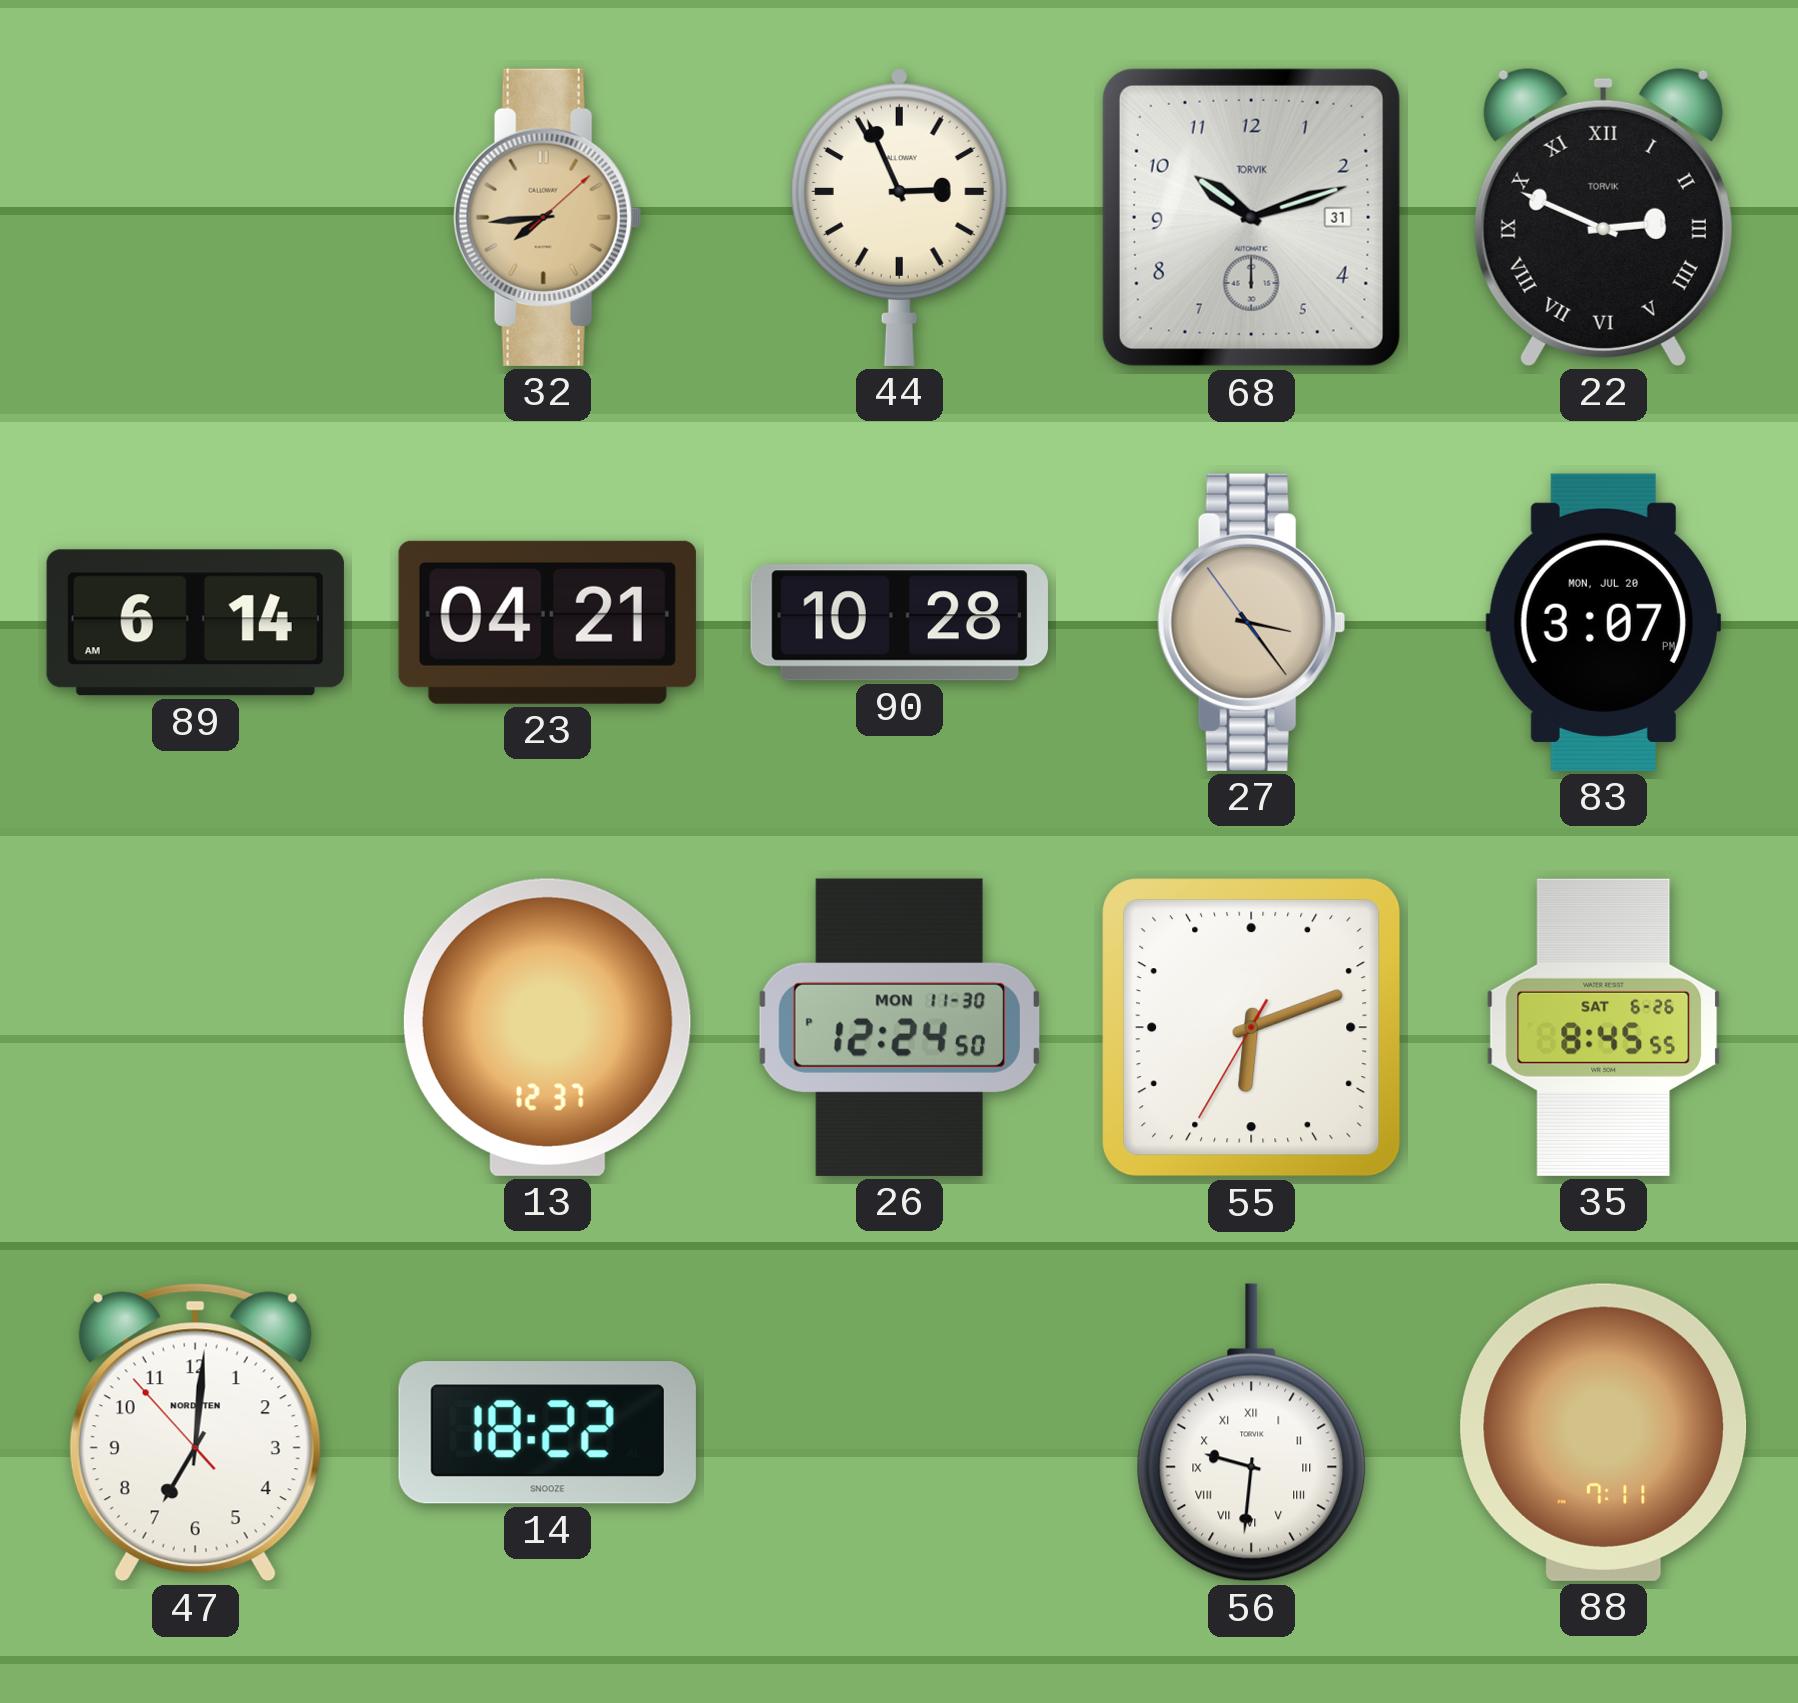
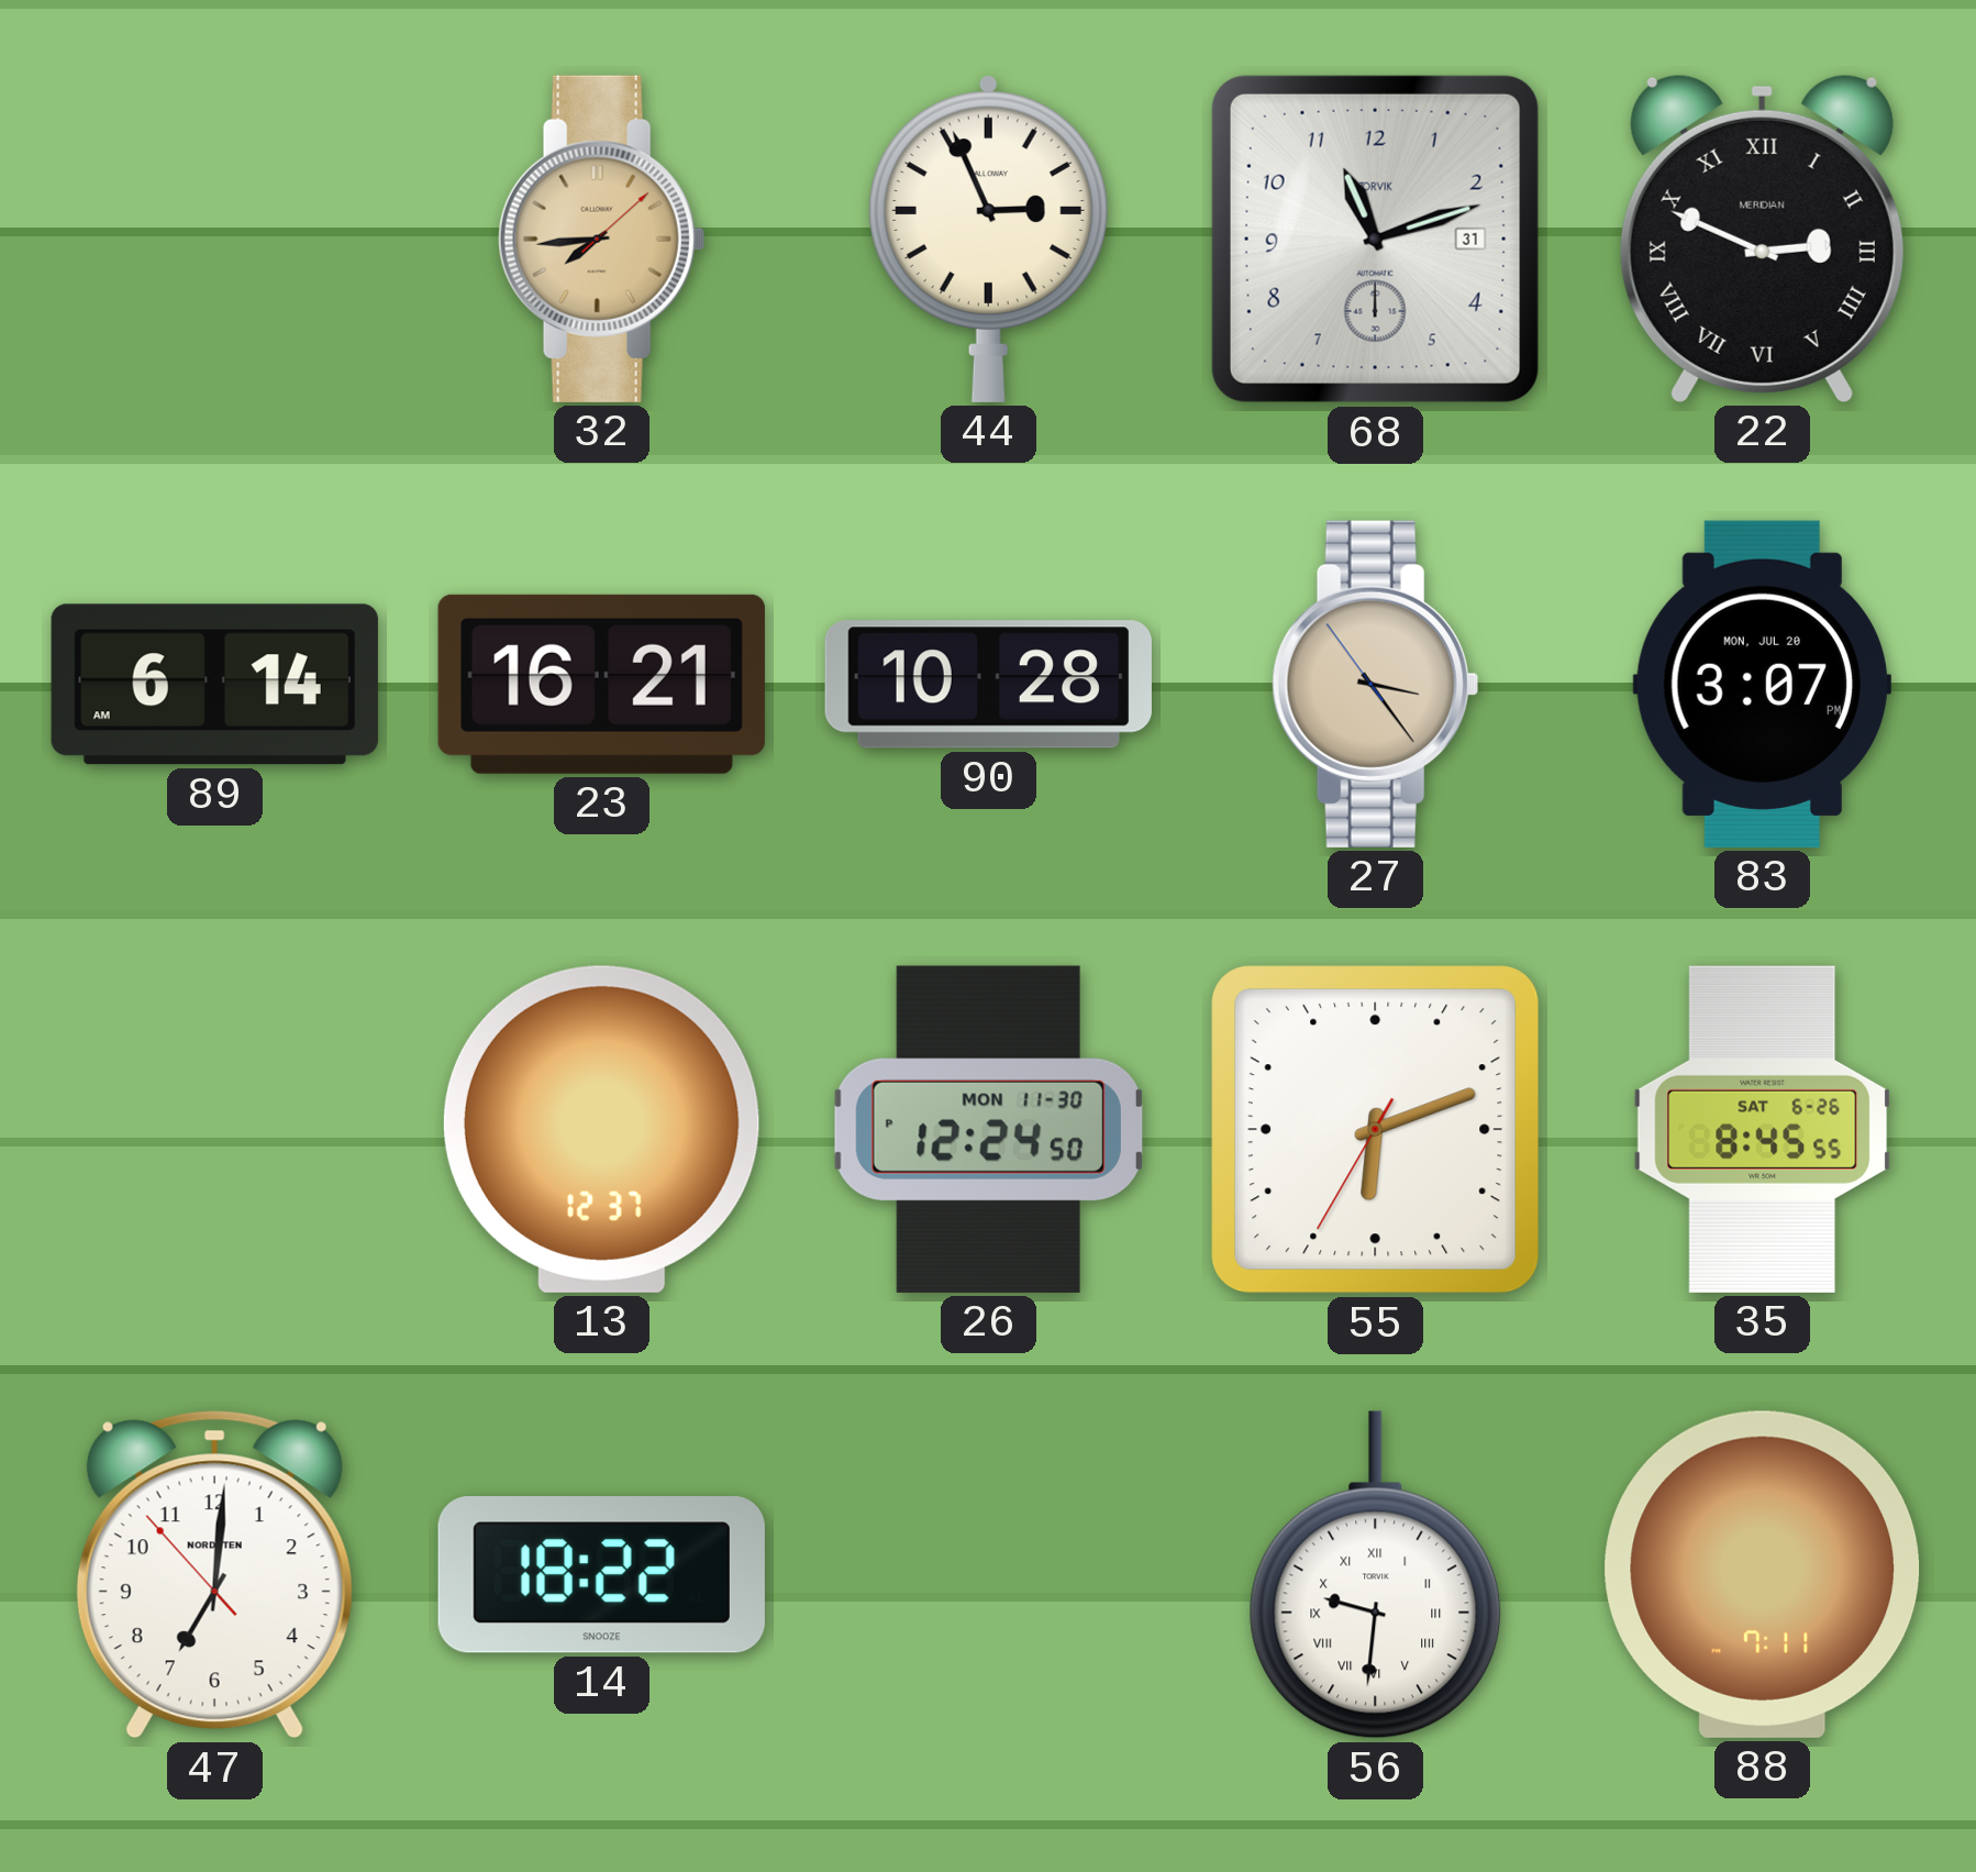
68: 10:12 -> 11:12 (1375, 239)
22 brand: TORVIK -> MERIDIAN (1762, 239)
23: 04:21 -> 16:21 (601, 684)
